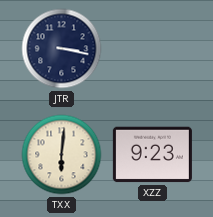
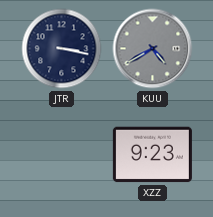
KUU: none -> 4:40 (153, 49)
TXX: 6:01 -> none (62, 155)
